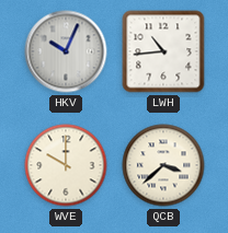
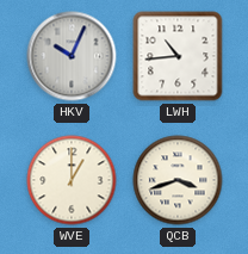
WVE: 10:00 -> 1:00 (72, 180)
QCB: 3:38 -> 3:42 (178, 180)
